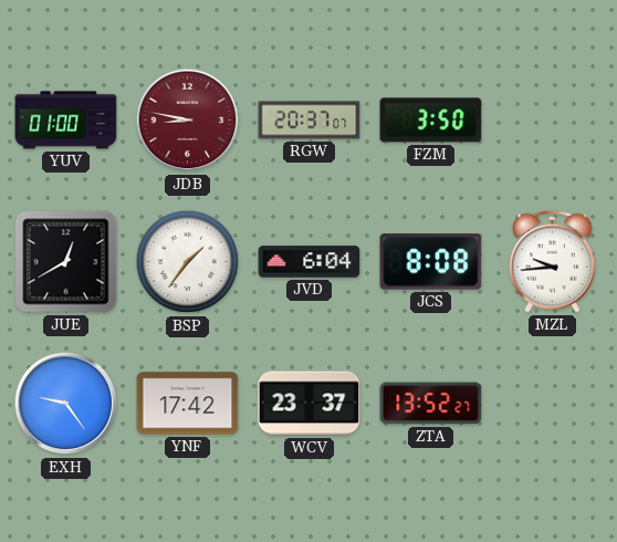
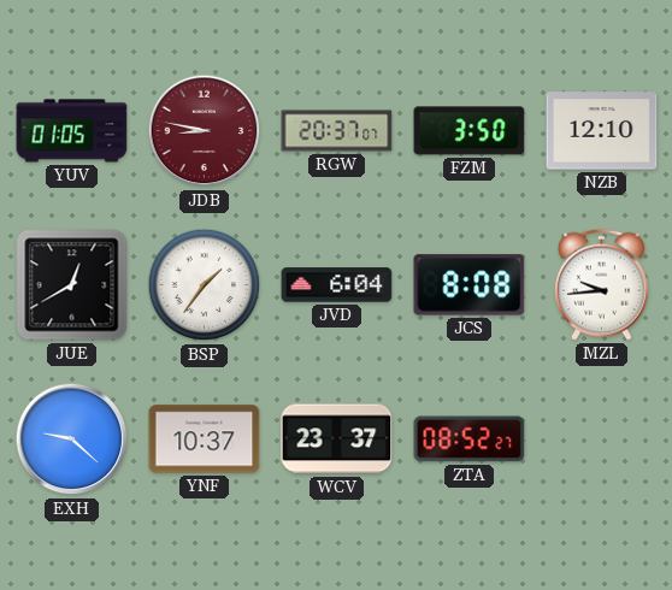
YUV: 01:00 -> 01:05 (72, 131)
NZB: none -> 12:10 (602, 131)
EXH: 9:24 -> 9:22 (72, 439)
YNF: 17:42 -> 10:37 (205, 439)
ZTA: 13:52 -> 08:52 (470, 439)
